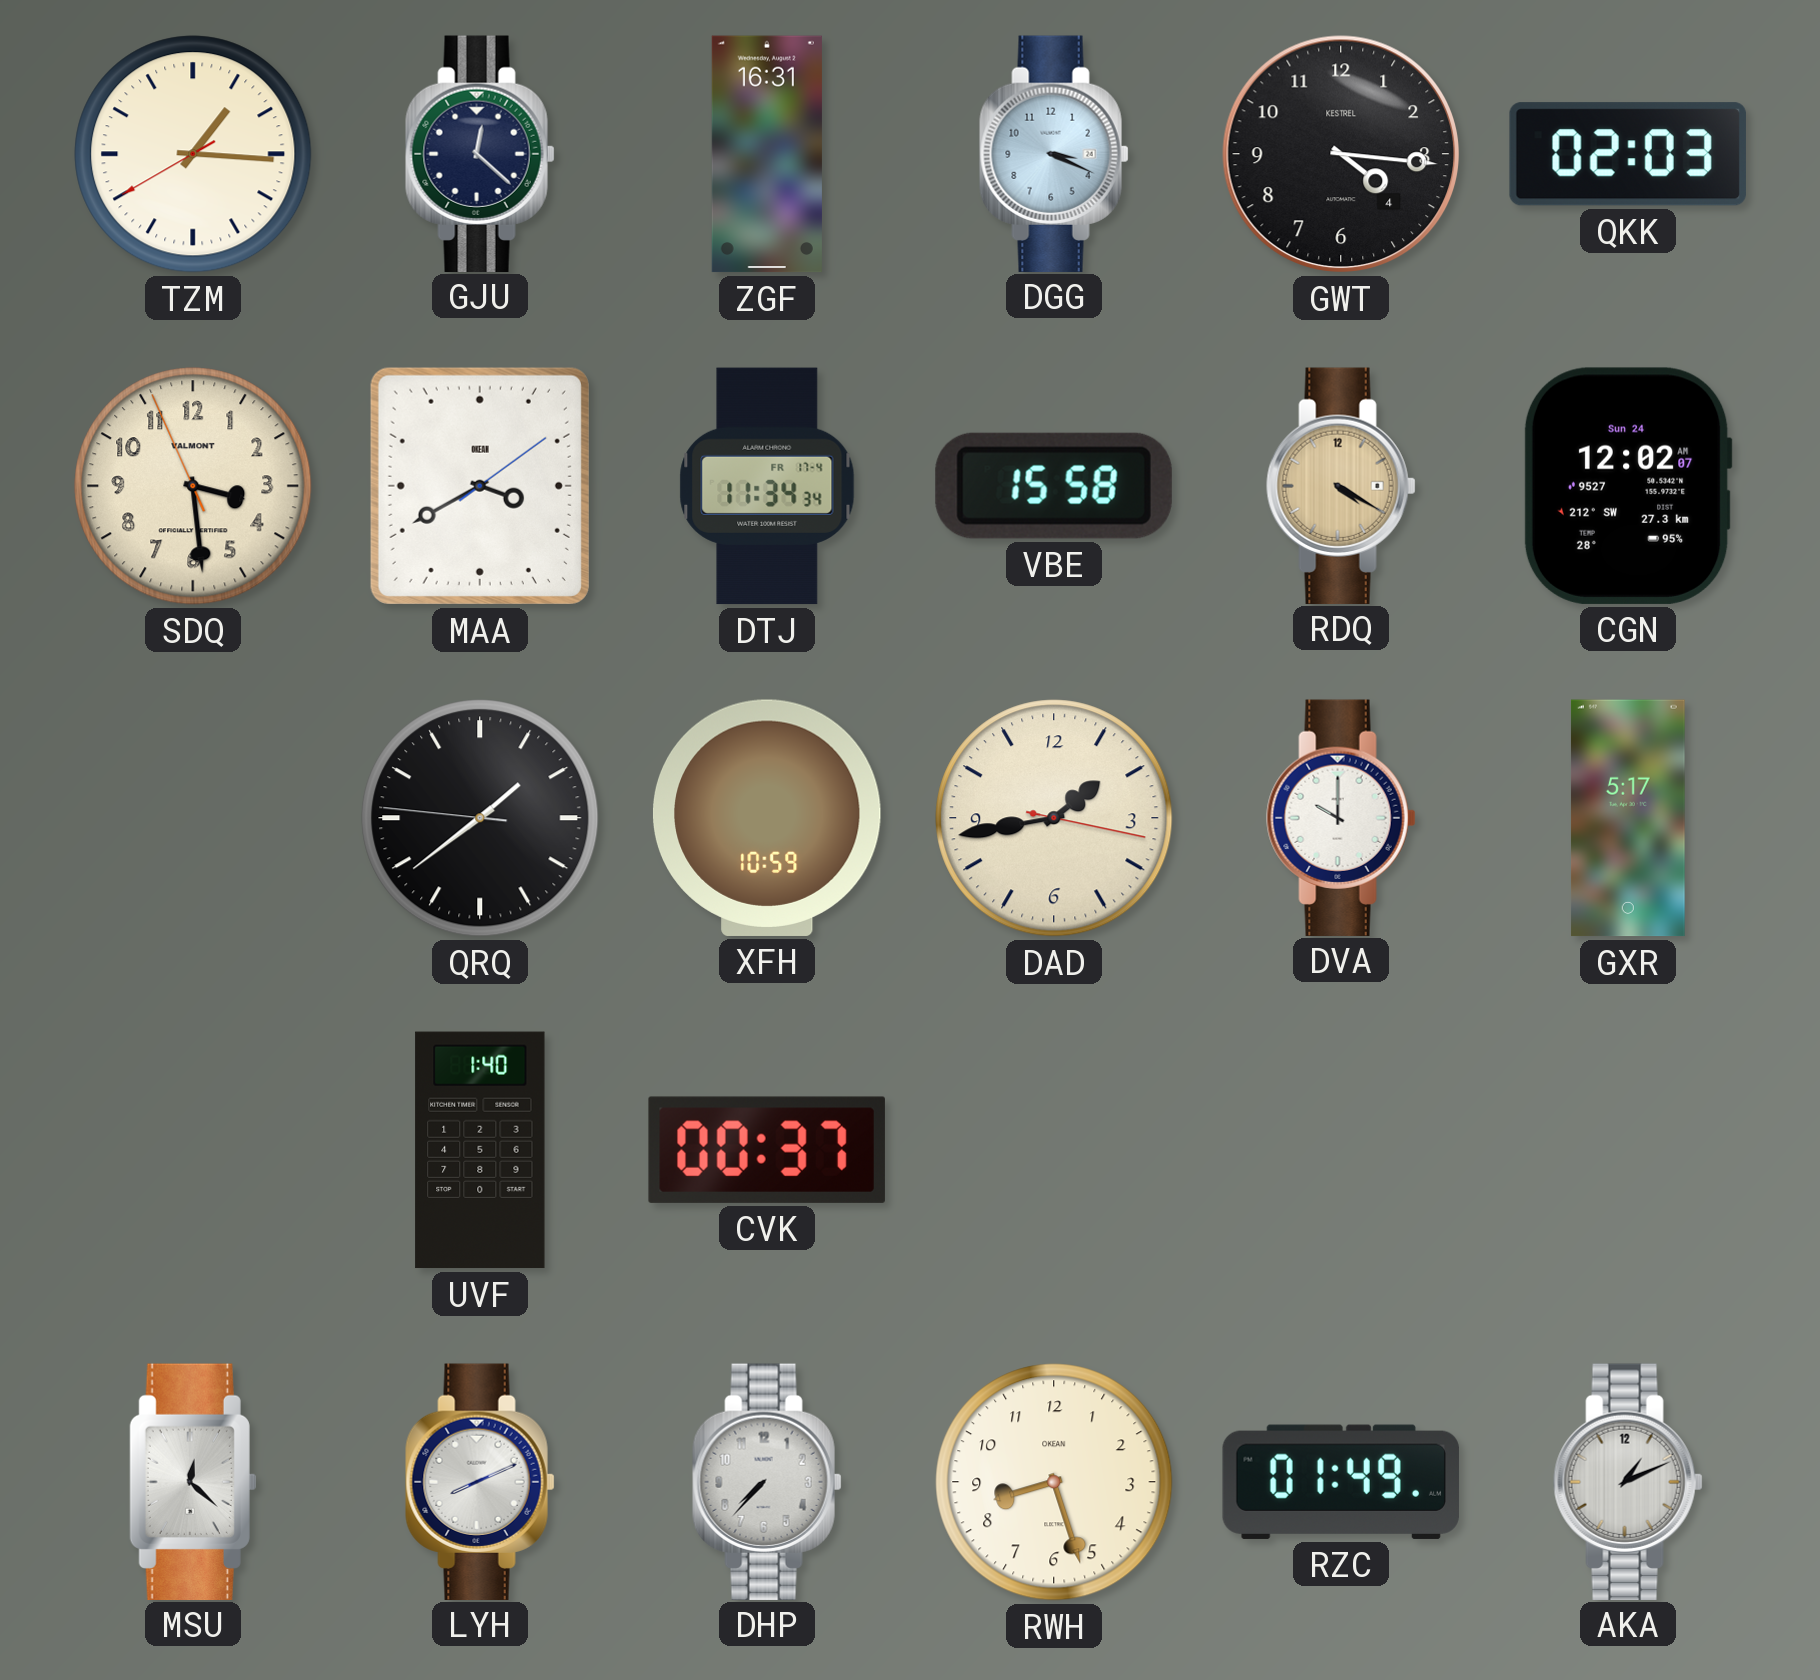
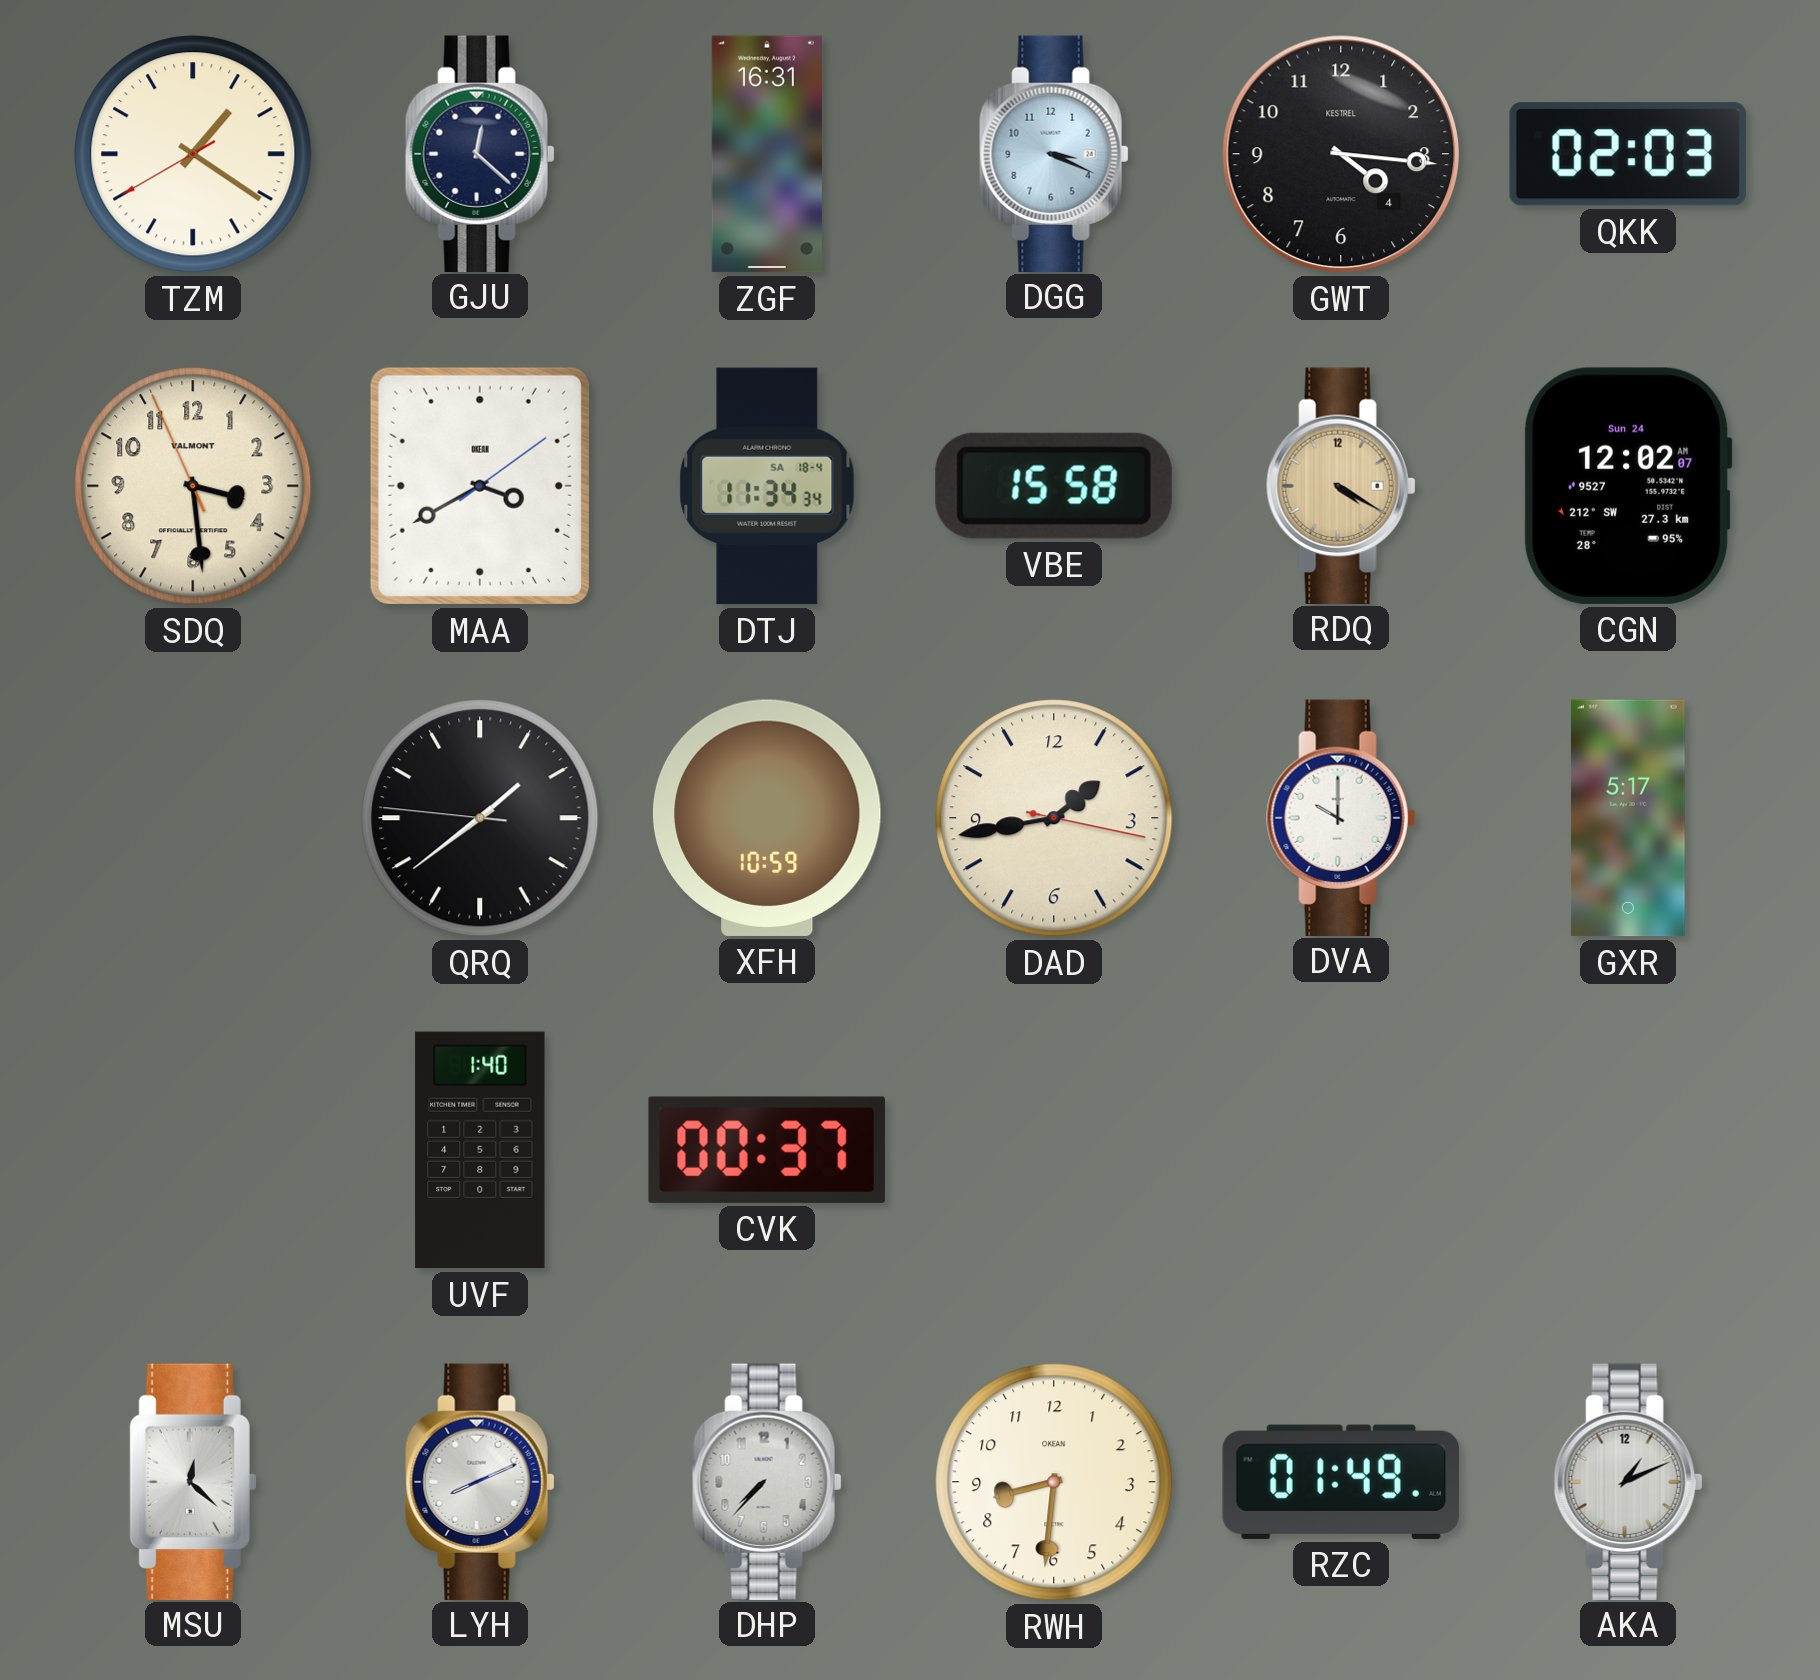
TZM: 1:15 -> 1:20 (193, 154)
DTJ date: FR 17-4 -> SA 18-4 (767, 486)
RWH: 8:27 -> 8:31 (1054, 1482)
